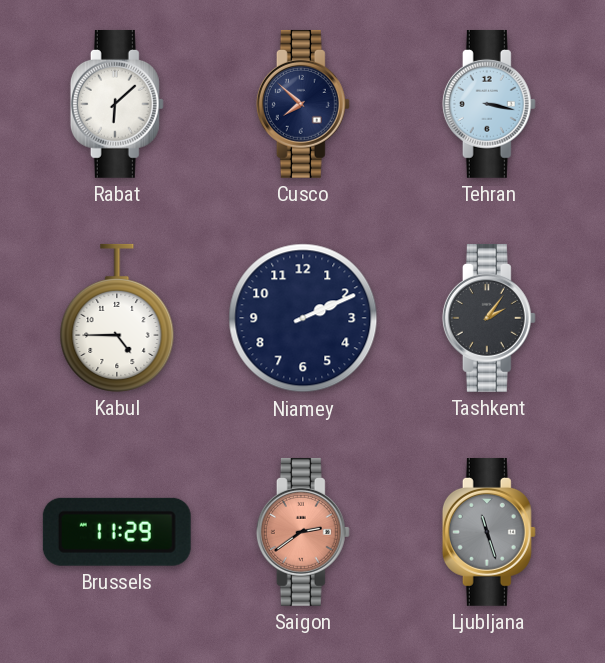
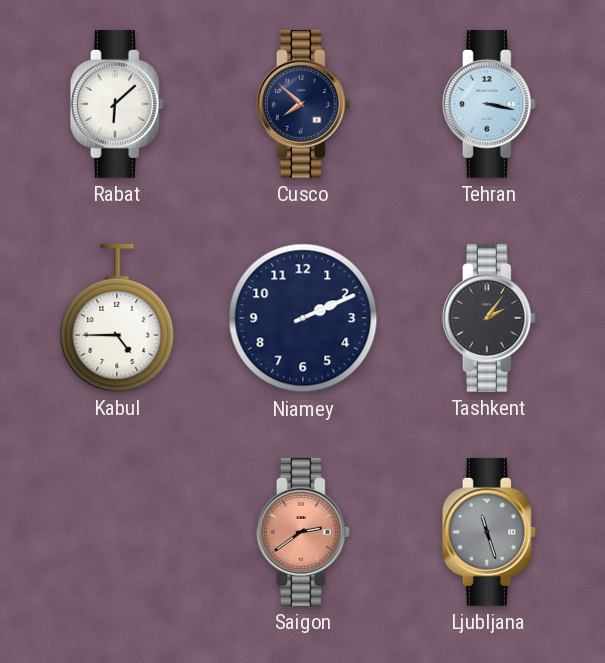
Brussels: 11:29 -> none (117, 532)
